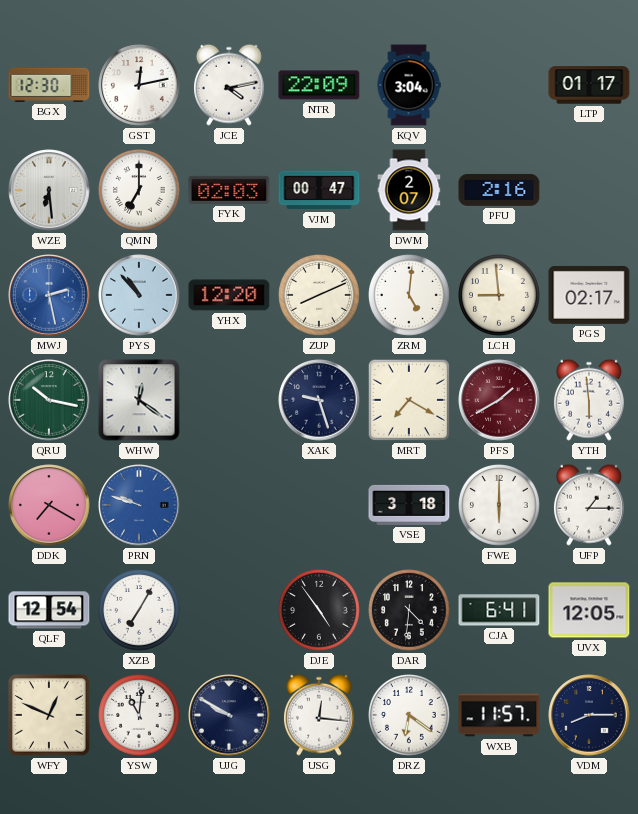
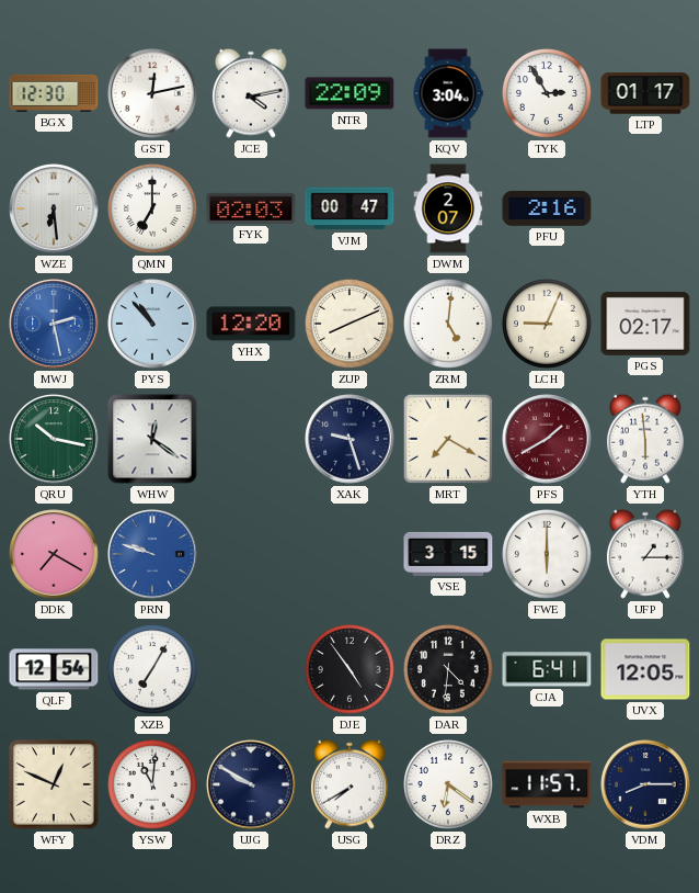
TYK: none -> 2:55 (548, 94)
LCH: 8:59 -> 9:04 (548, 325)
VSE: 3:18 -> 3:15 (448, 554)
USG: 12:16 -> 7:40 (349, 784)
